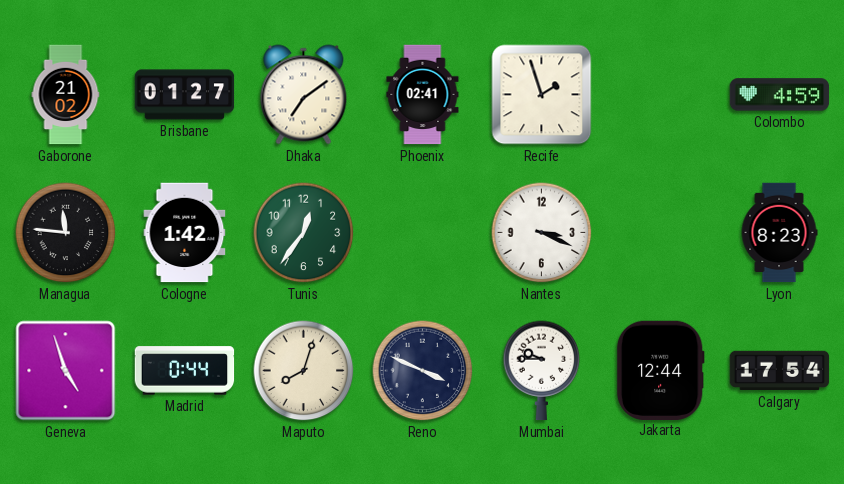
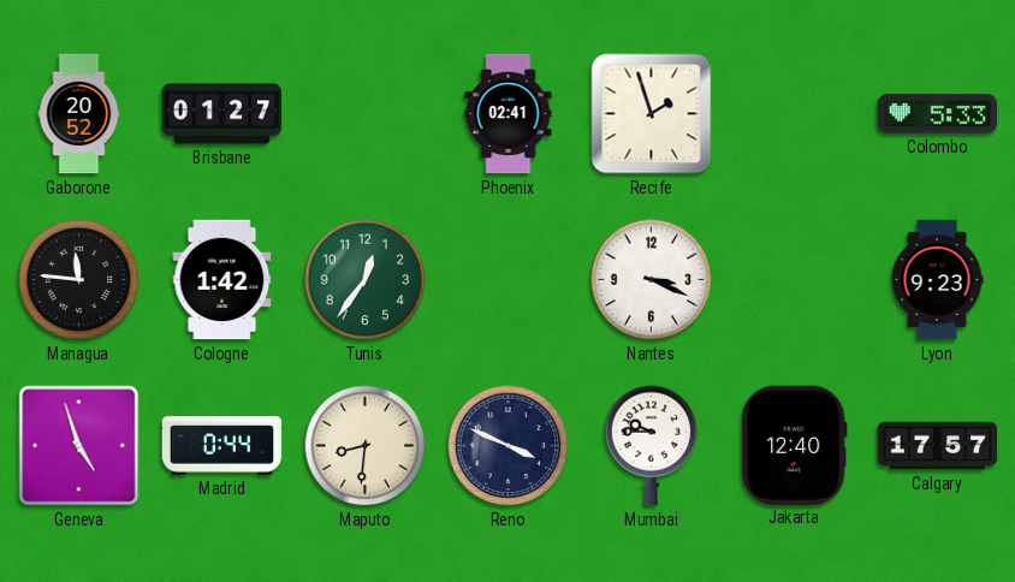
Gaborone: 21:02 -> 20:52 (79, 114)
Dhaka: 7:09 -> none (304, 95)
Colombo: 4:59 -> 5:33 (938, 114)
Lyon: 8:23 -> 9:23 (937, 280)
Maputo: 8:03 -> 8:31 (366, 446)
Jakarta: 12:44 -> 12:40 (794, 445)
Calgary: 17:54 -> 17:57 (938, 446)
